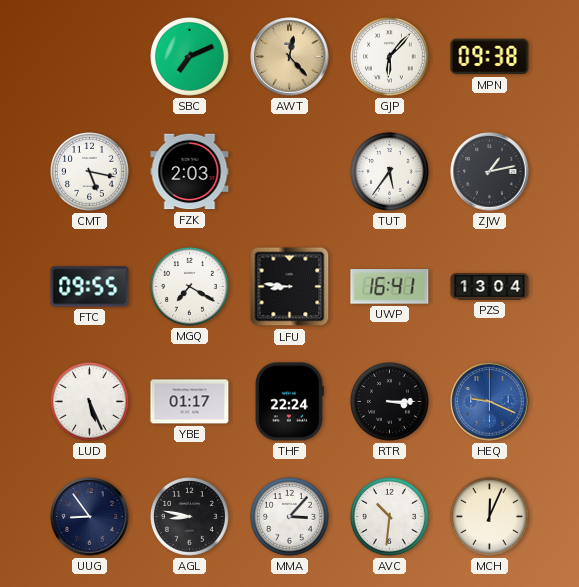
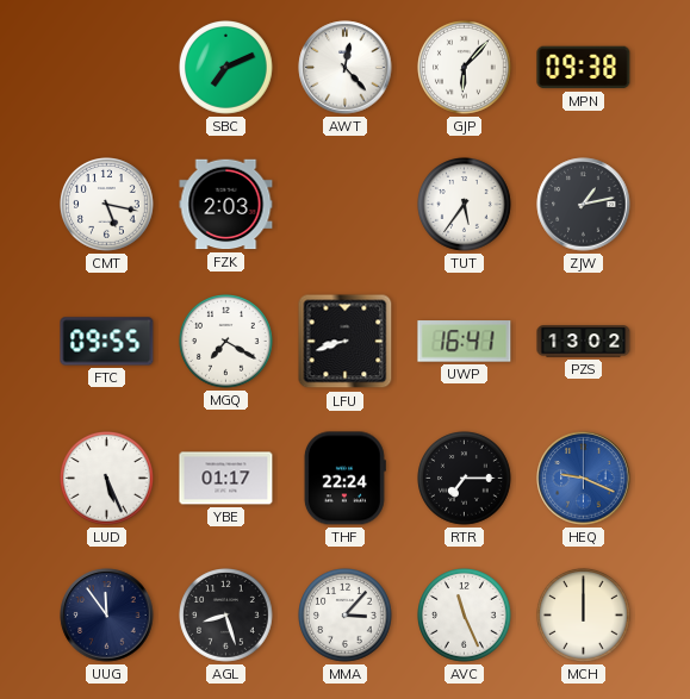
AWT dial: champagne -> white (346, 68)
LFU: 8:46 -> 8:42 (346, 342)
PZS: 13:04 -> 13:02 (584, 342)
RTR: 3:15 -> 7:15 (465, 479)
UUG: 8:54 -> 11:54 (107, 616)
AGL: 8:47 -> 8:27 (226, 616)
AVC: 10:31 -> 11:26 (465, 616)
MCH: 12:04 -> 12:00 (584, 616)
